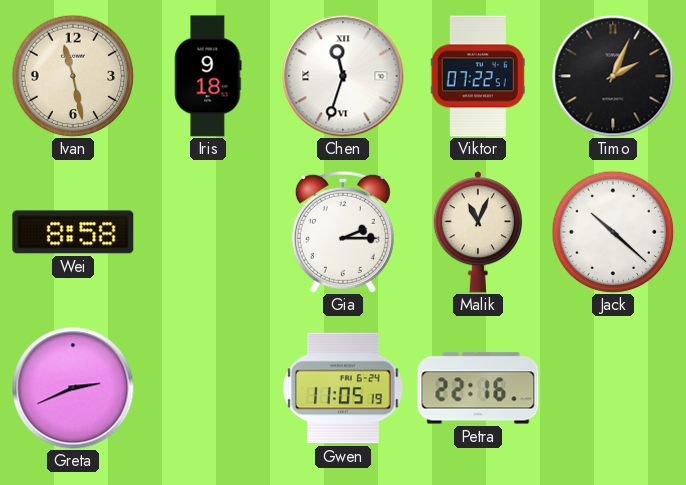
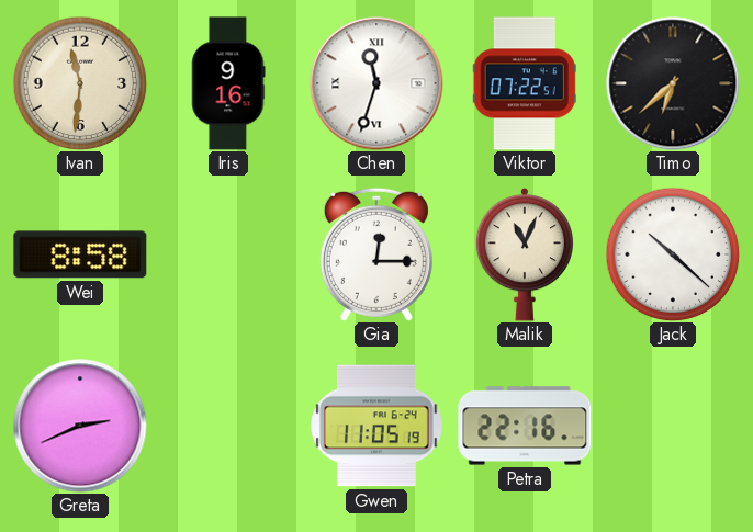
Ivan: 11:28 -> 11:31 (80, 83)
Iris: 9:18 -> 9:16 (228, 83)
Timo: 2:04 -> 6:38 (673, 83)
Gia: 2:15 -> 12:15 (376, 254)
